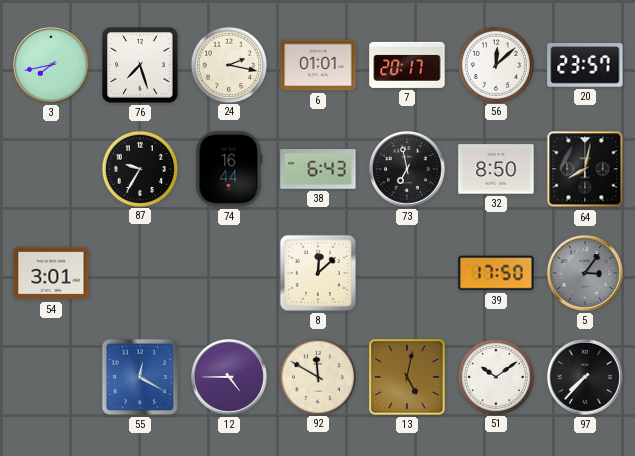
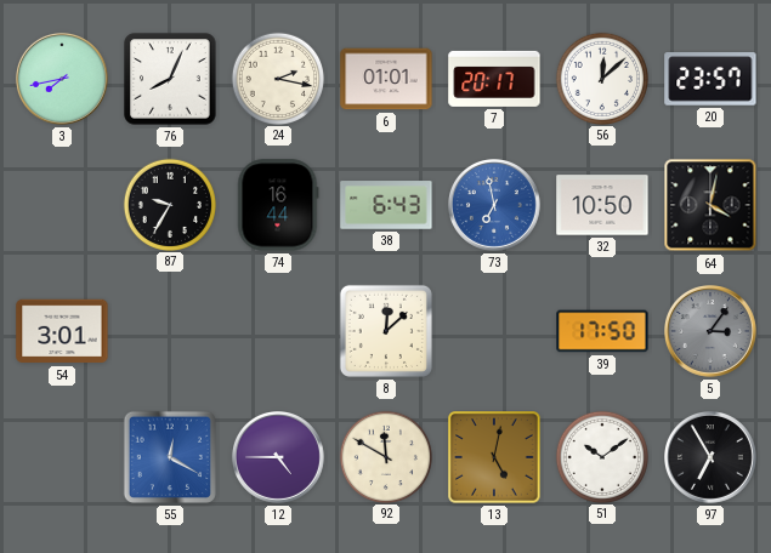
76: 7:27 -> 8:04 (170, 79)
73 dial: black -> blue (495, 206)
32: 8:50 -> 10:50 (602, 205)
64: 8:02 -> 4:02 (710, 205)
97: 7:37 -> 6:55 (712, 458)
